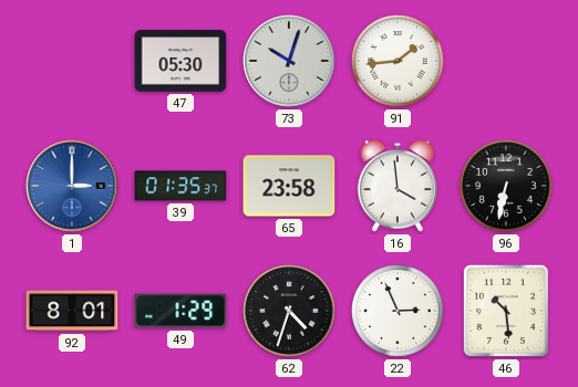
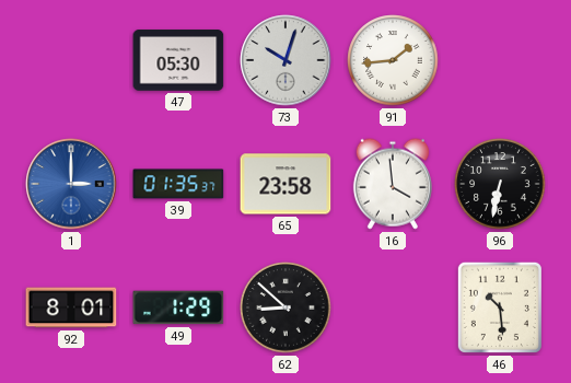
62: 4:33 -> 8:52 (285, 307)
22: 2:56 -> none (398, 311)
